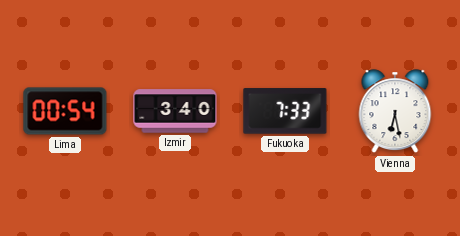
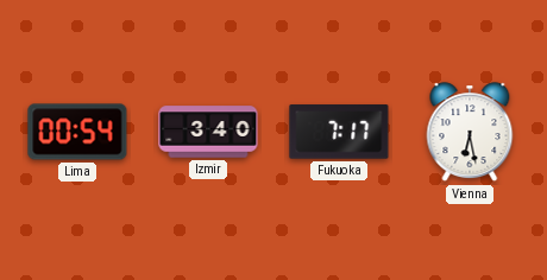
Fukuoka: 7:33 -> 7:17 (339, 132)
